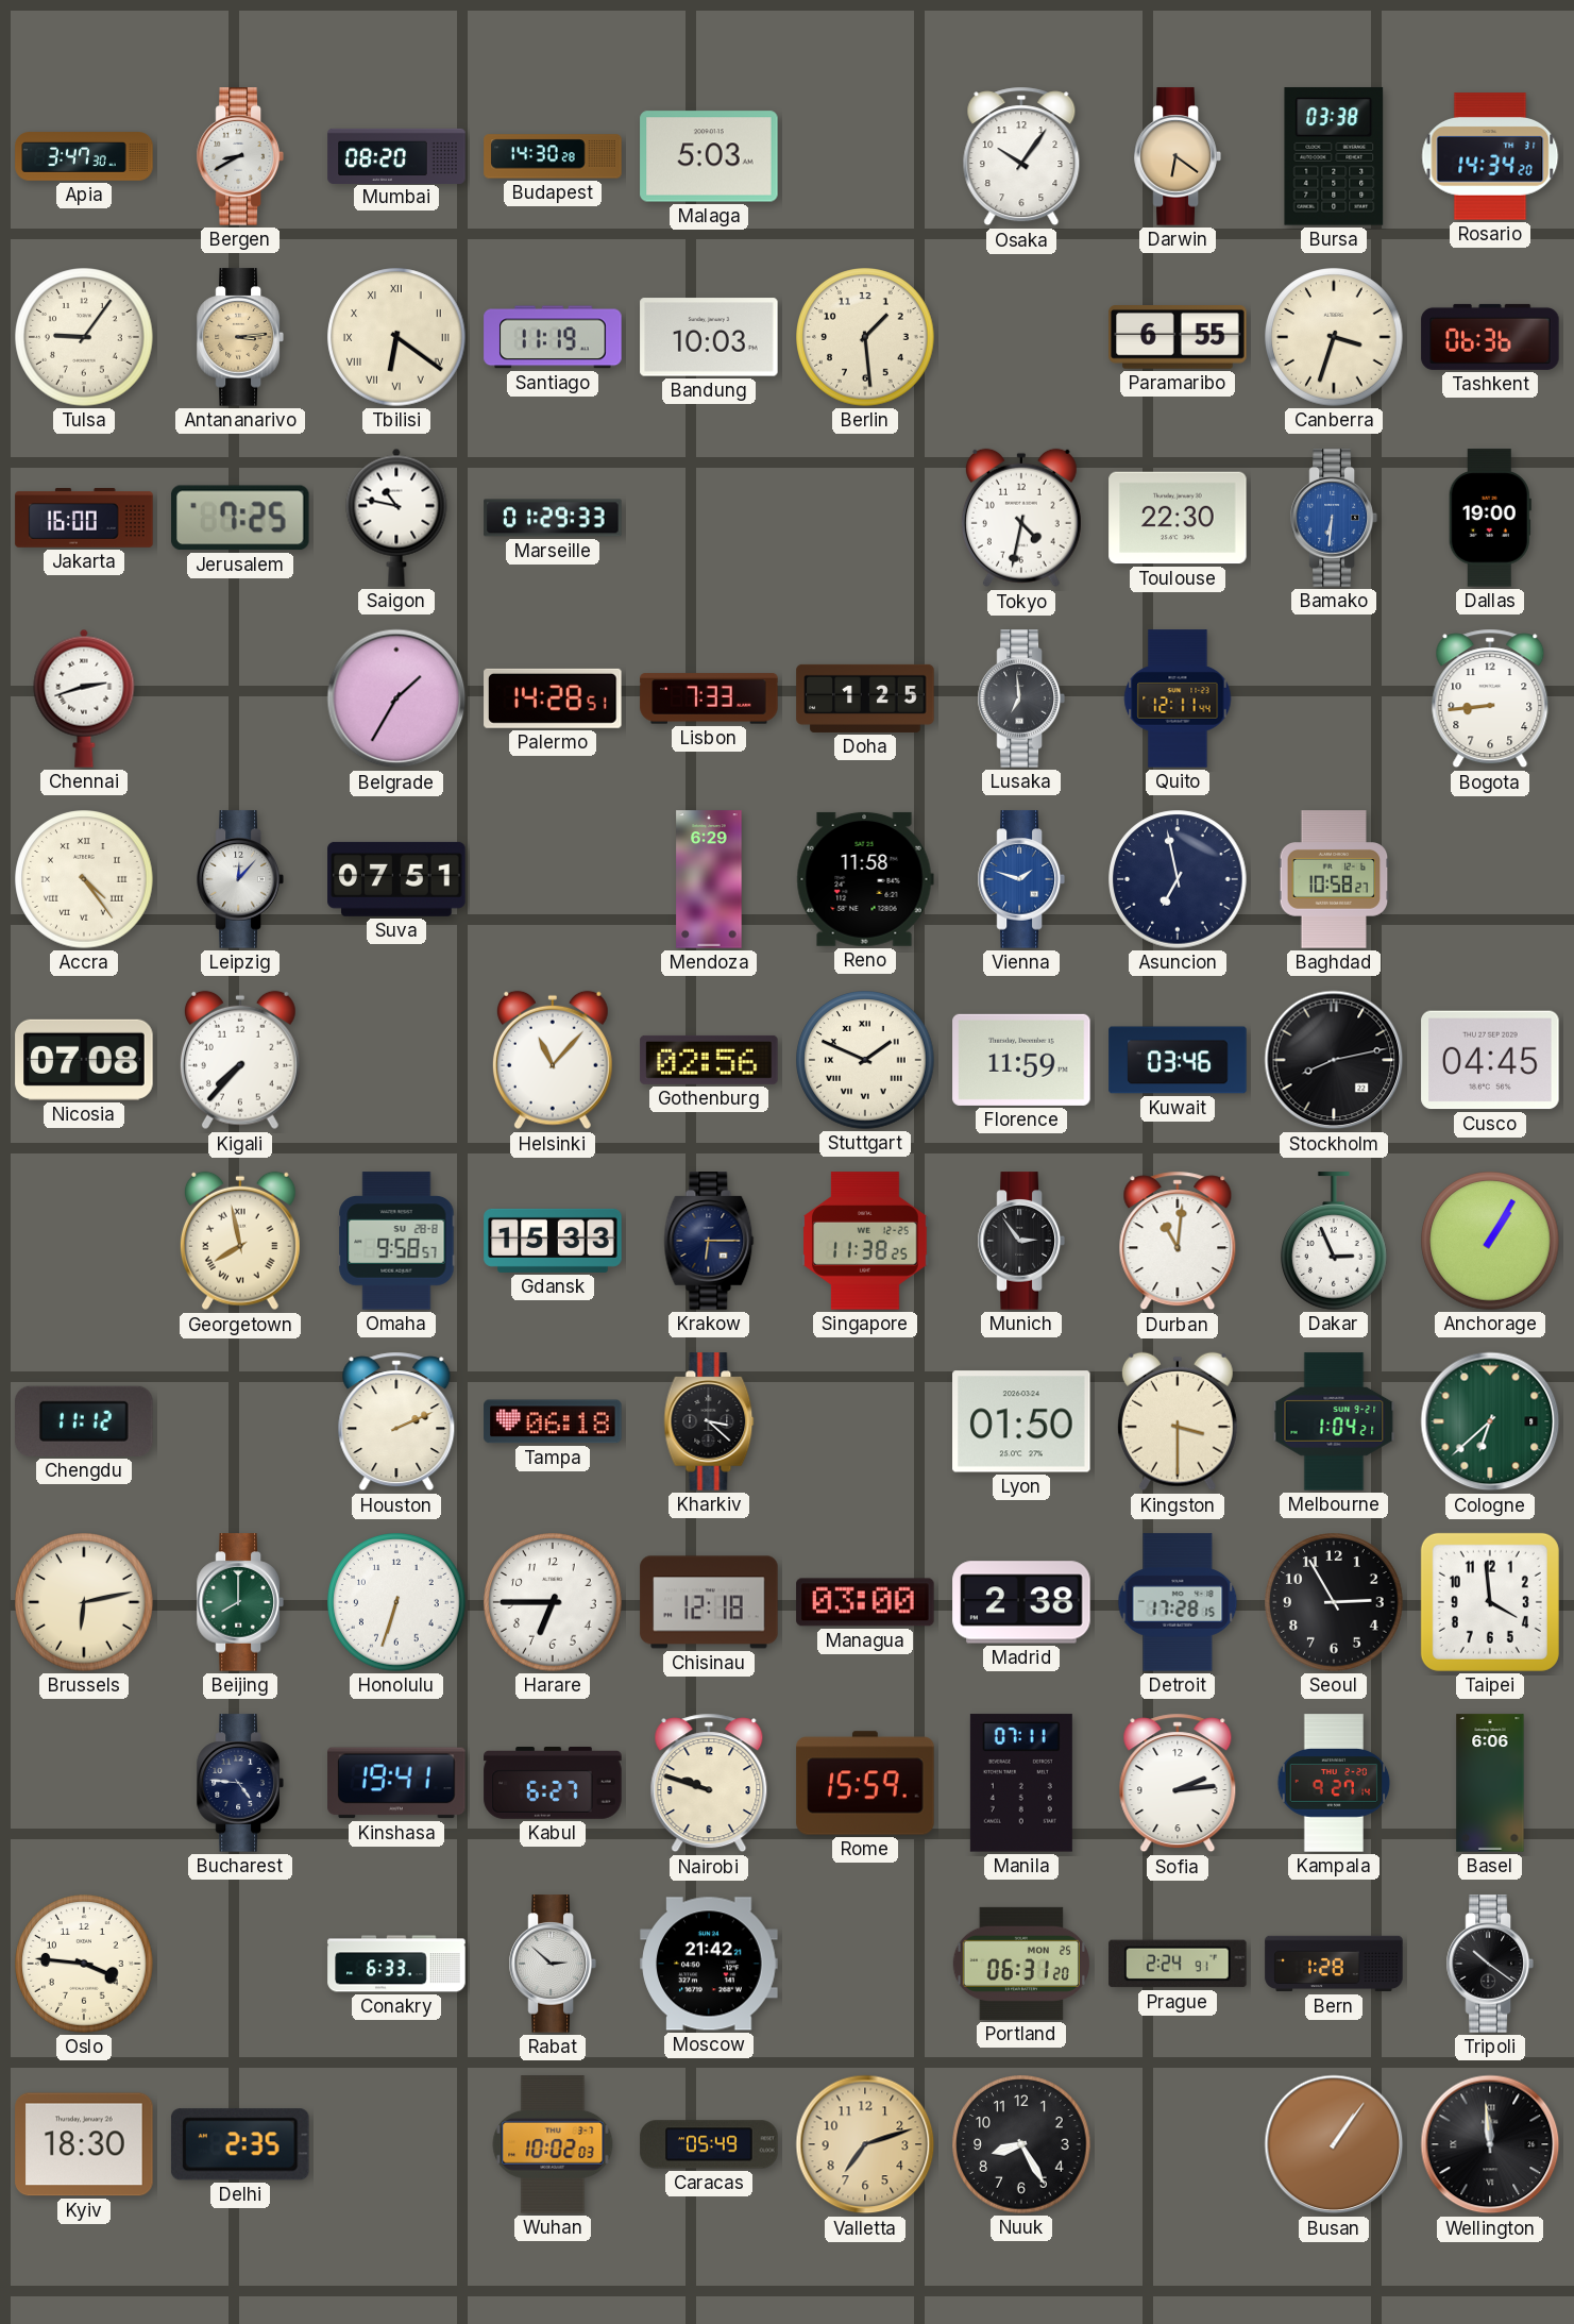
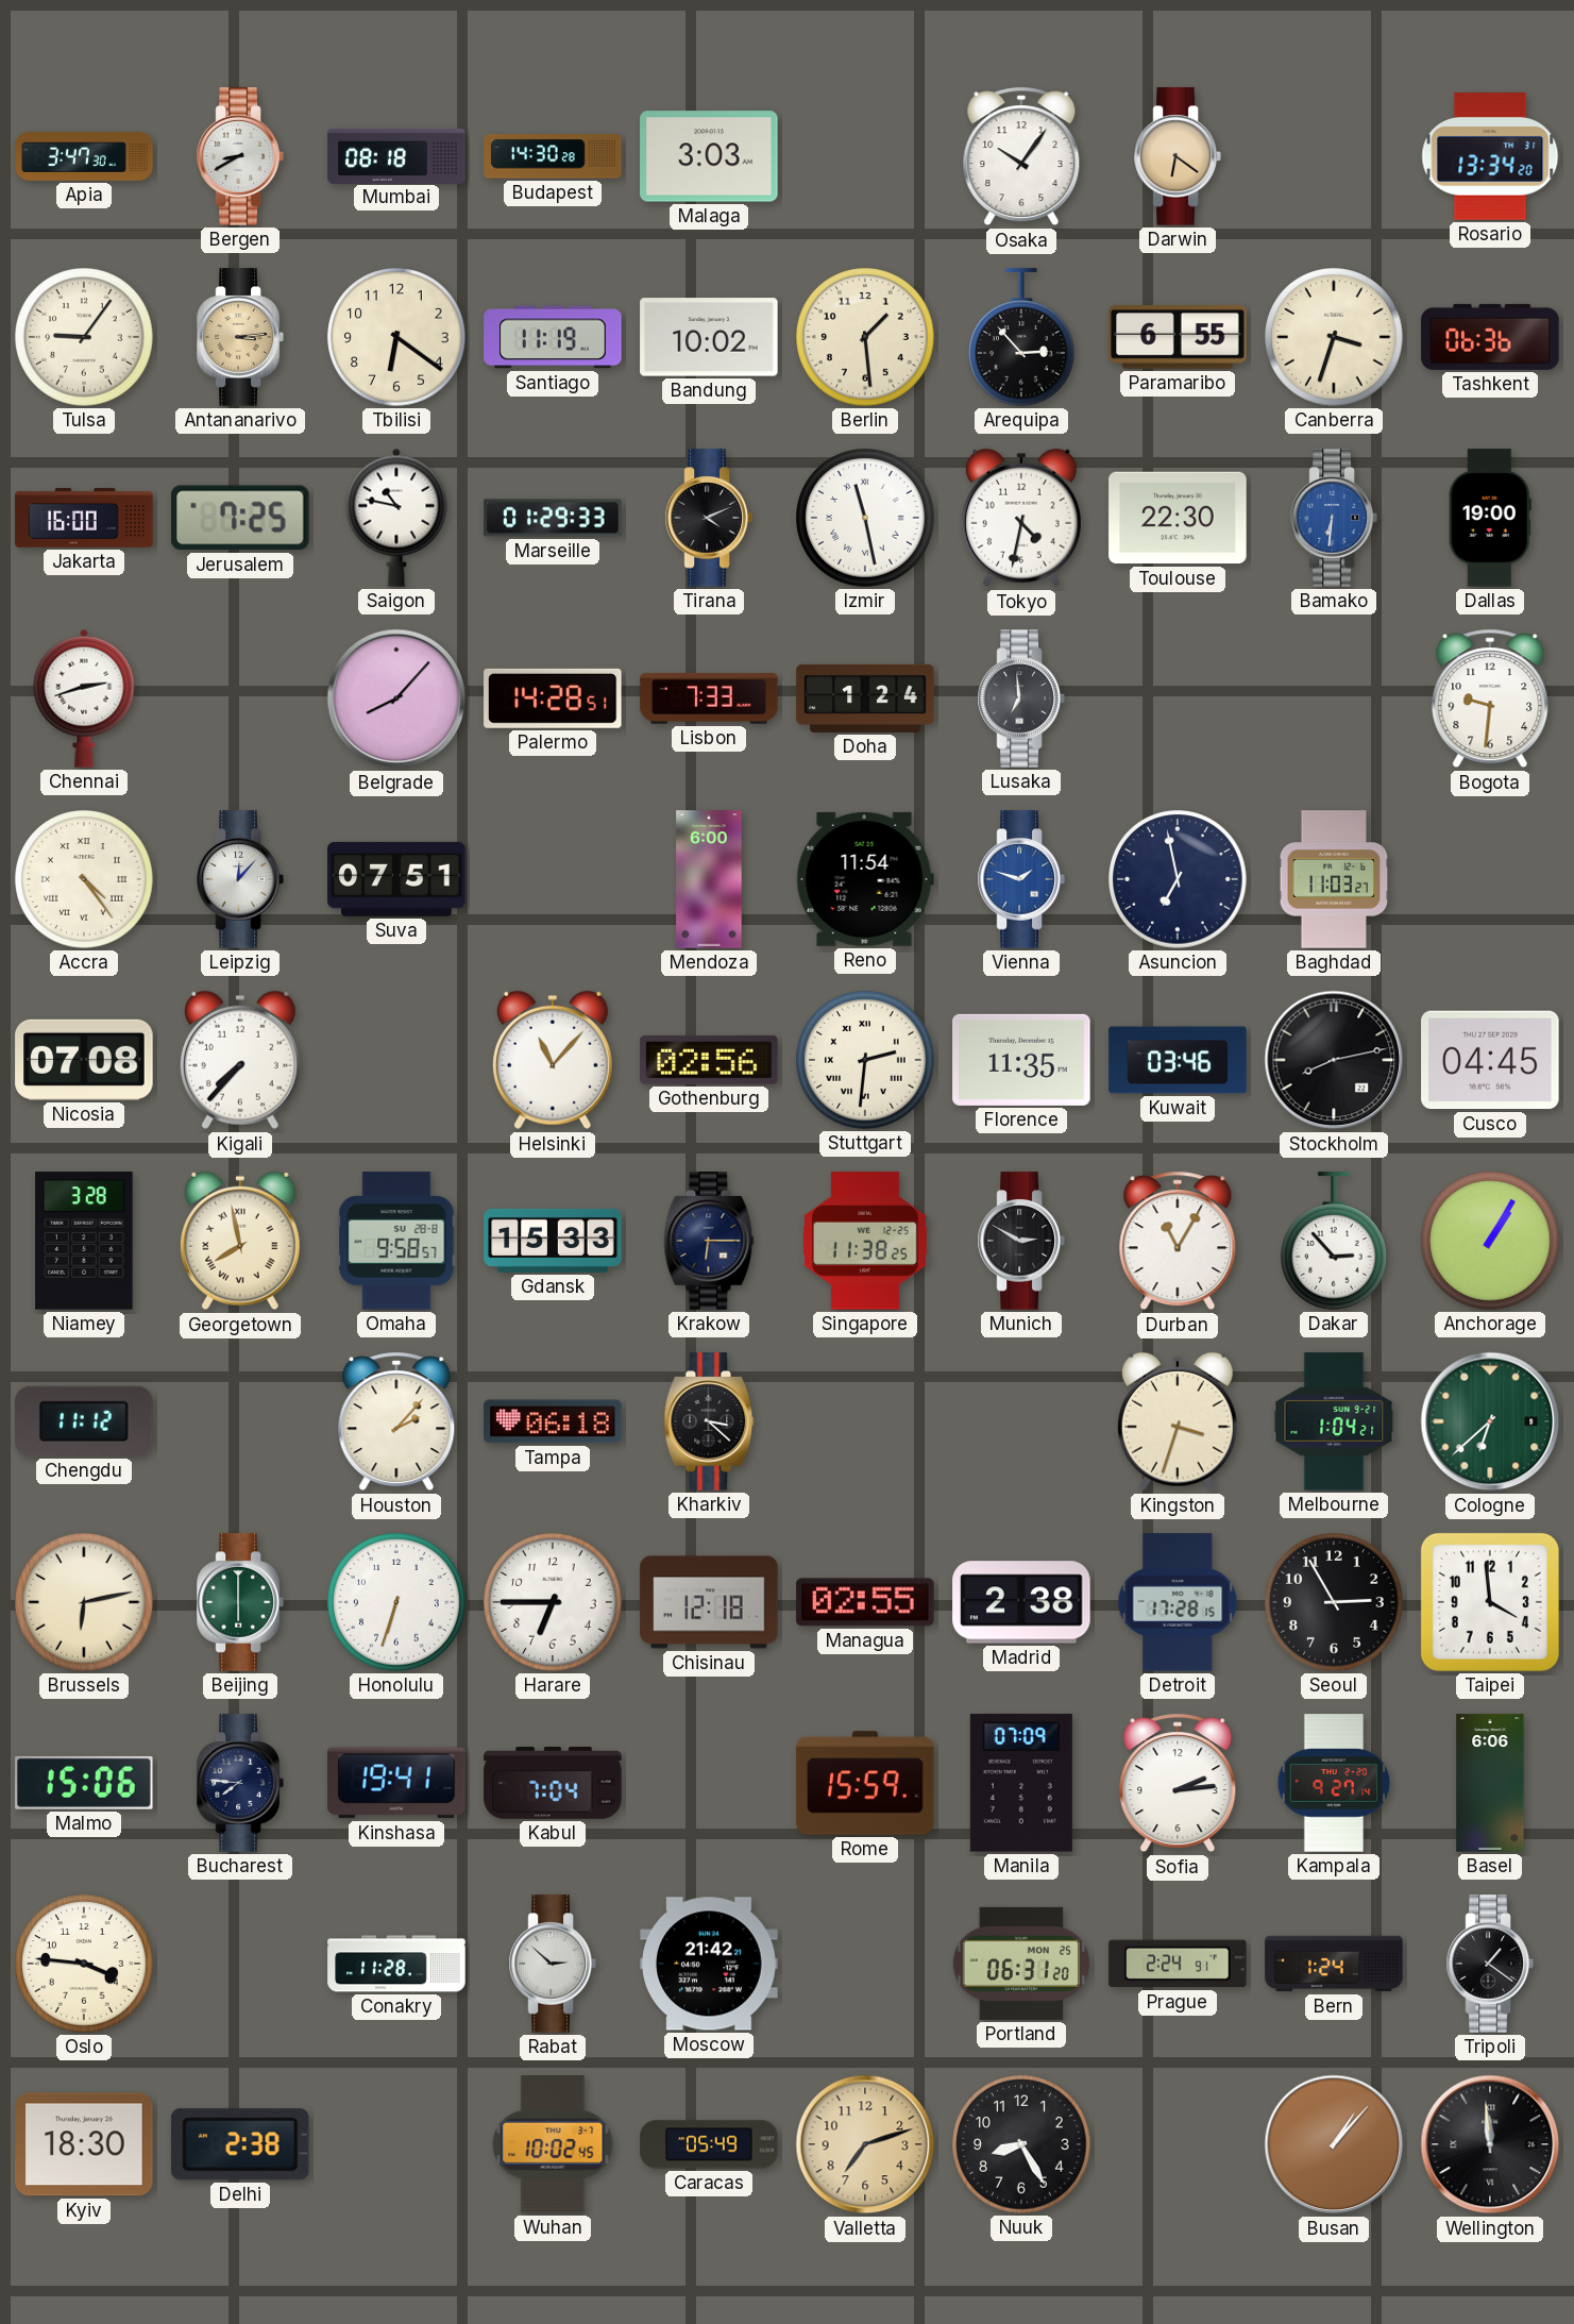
Mumbai: 08:20 -> 08:18 (396, 155)
Malaga: 5:03 -> 3:03 (709, 156)
Bursa: 03:38 -> none (1334, 156)
Rosario: 14:34 -> 13:34 (1490, 156)
Tbilisi numerals: Roman -> Arabic (396, 337)
Bandung: 10:03 -> 10:02 (709, 337)
Arequipa: none -> 2:53 (1022, 337)
Tirana: none -> 4:11 (709, 518)
Izmir: none -> 11:28 (865, 518)
Belgrade: 1:35 -> 8:07 (396, 698)
Doha: 1:25 -> 1:24 (865, 698)
Quito: 12:11 -> none (1178, 698)
Bogota: 8:44 -> 9:31 (1490, 698)
Mendoza: 6:29 -> 6:00 (709, 879)
Reno: 11:58 -> 11:54 (865, 879)
Baghdad: 10:58 -> 11:03 (1334, 879)
Stuttgart: 1:49 -> 2:31 (865, 1060)
Florence: 11:59 -> 11:35 (1021, 1060)
Niamey: none -> 3:28 (84, 1241)
Munich: 2:54 -> 2:50 (1021, 1241)
Durban: 11:01 -> 11:05 (1178, 1241)
Dakar: 2:56 -> 2:53 (1335, 1241)
Houston: 2:11 -> 2:07 (396, 1421)
Lyon: 01:50 -> none (1021, 1421)
Kingston: 3:30 -> 3:33 (1178, 1421)
Beijing: 8:00 -> 6:00 (240, 1602)
Managua: 03:00 -> 02:55 (865, 1602)
Malmo: none -> 15:06 (84, 1783)
Bucharest: 4:46 -> 7:46 (240, 1783)
Kabul: 6:27 -> 7:04 (553, 1784)
Nairobi: 9:48 -> none (709, 1783)
Manila: 07:11 -> 07:09 (1021, 1783)
Conakry: 6:33 -> 11:28 (396, 1964)
Bern: 1:28 -> 1:24 (1334, 1964)
Tripoli: 10:21 -> 1:21 (1490, 1964)
Delhi: 2:35 -> 2:38 (240, 2144)
Wuhan: 10:02:03 -> 10:02:45 (553, 2144)
Busan: 1:06 -> 1:07 (1334, 2144)
